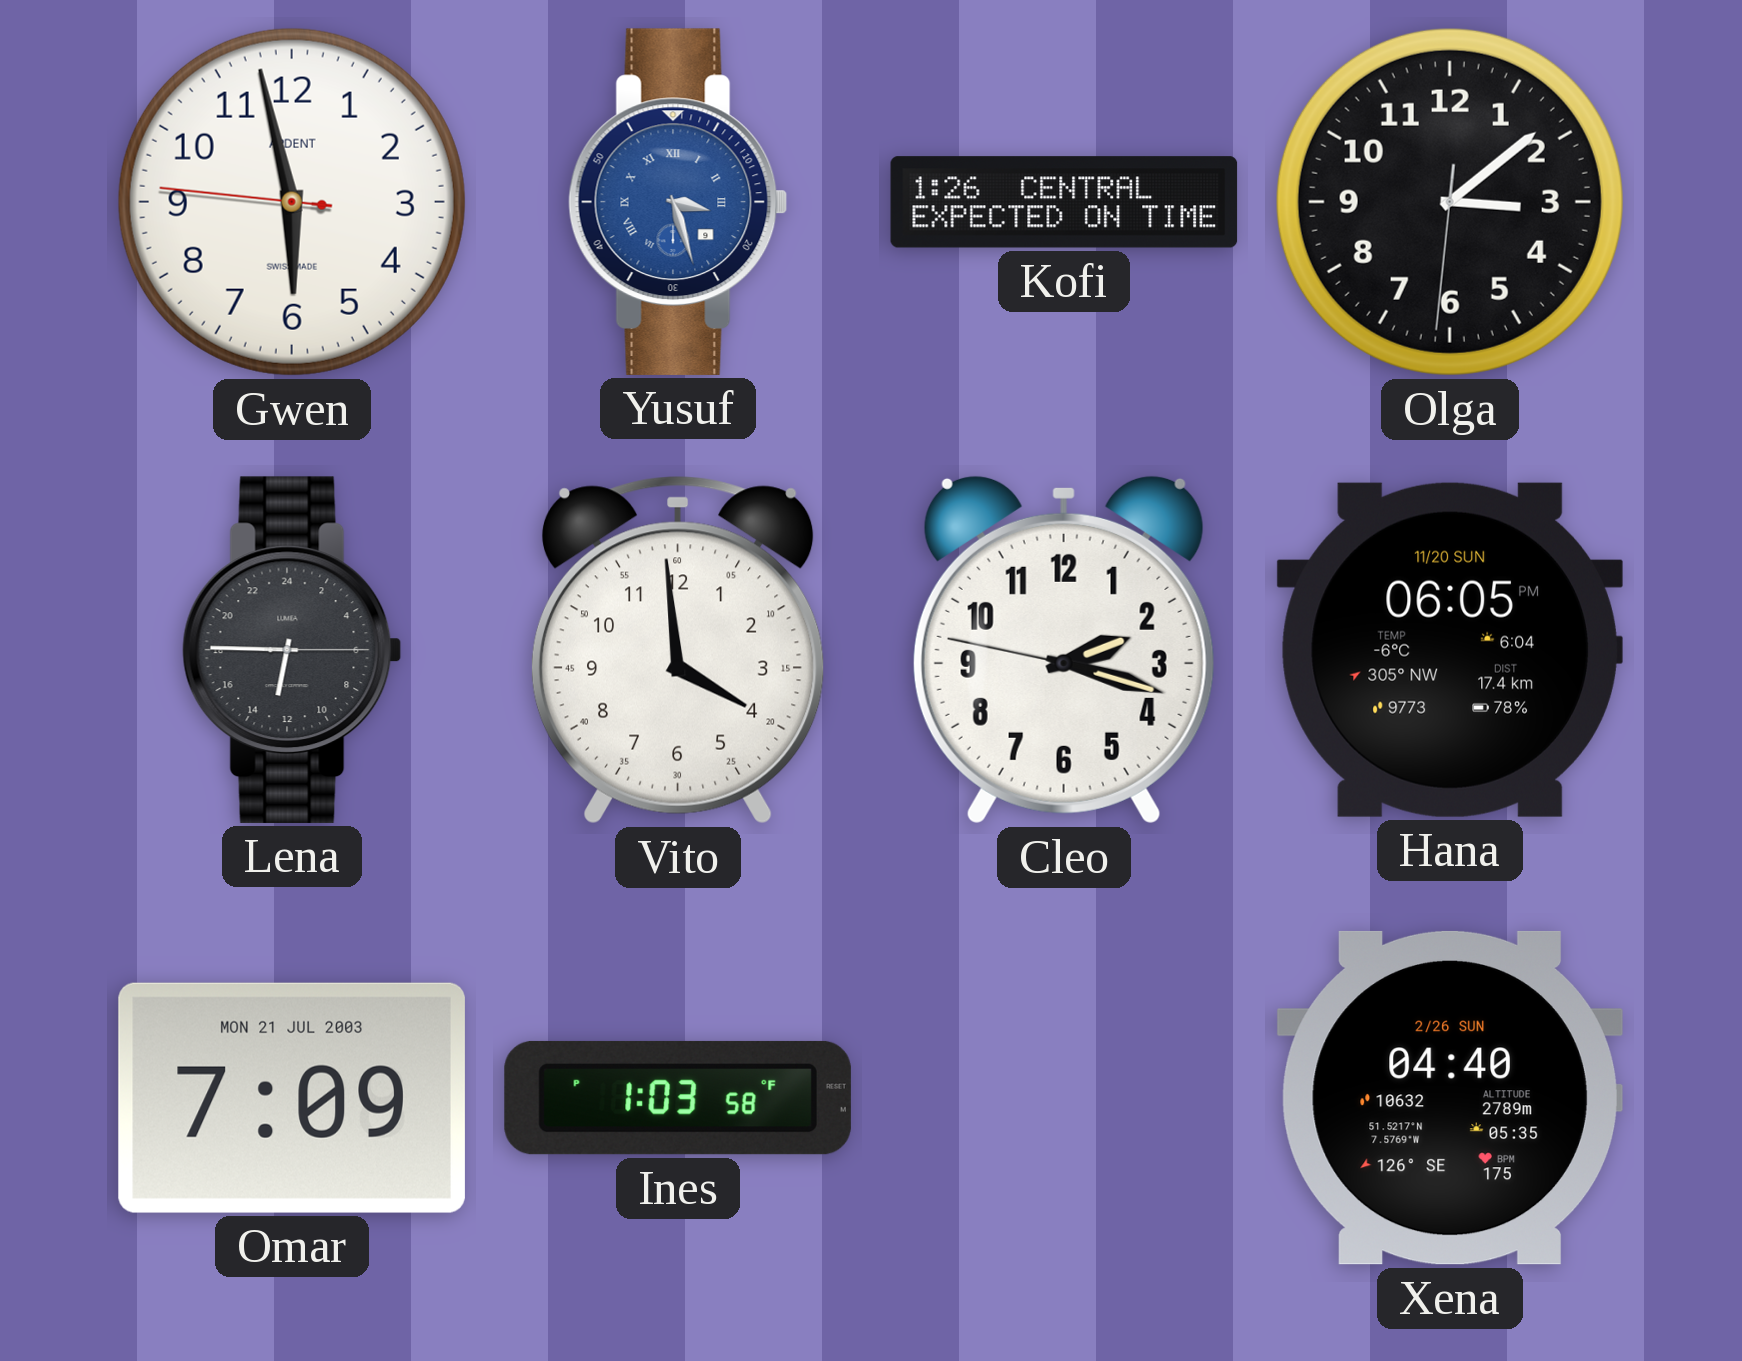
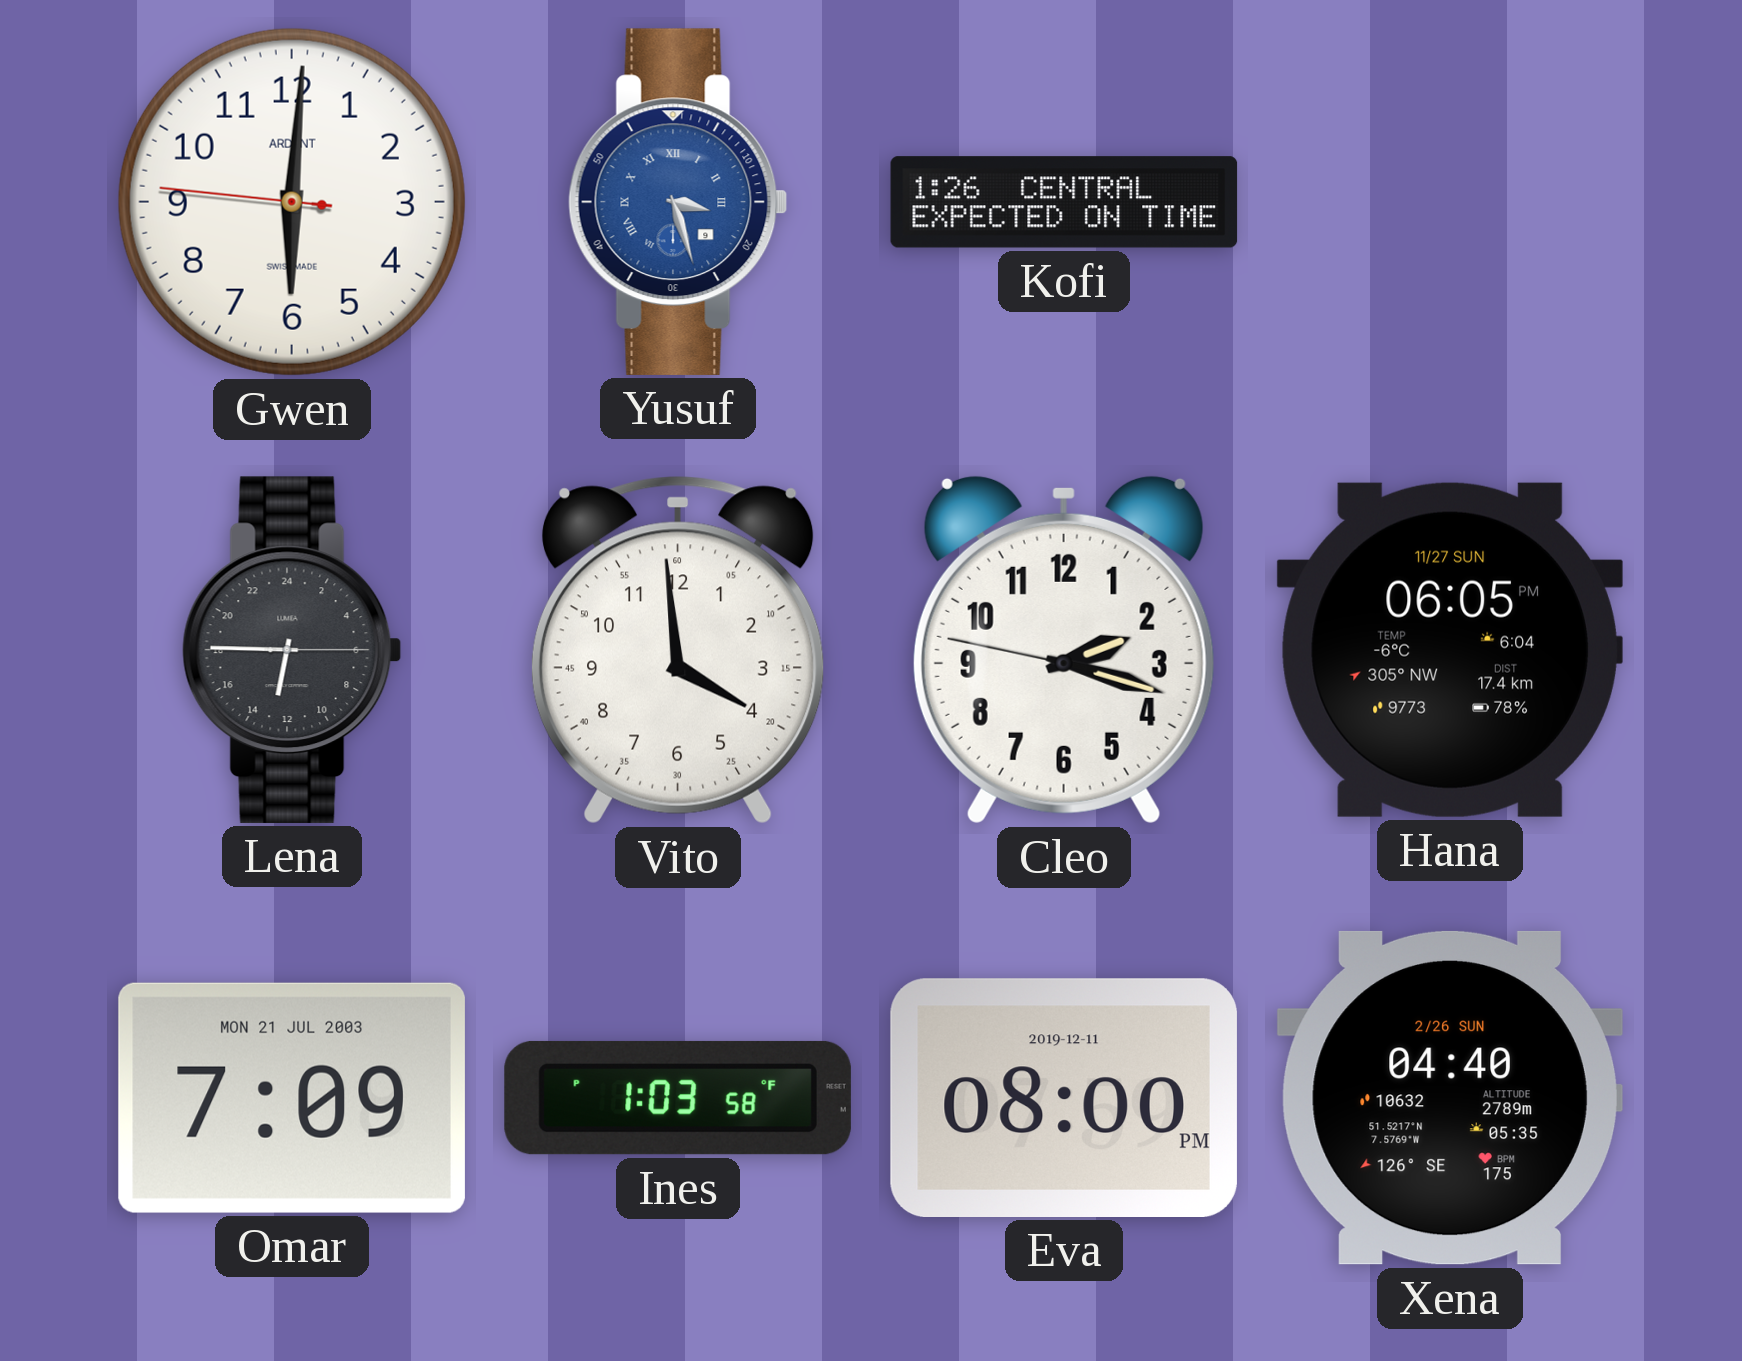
Gwen: 5:57 -> 6:00 (292, 202)
Olga: 3:08 -> none (1450, 202)
Hana date: 11/20 SUN -> 11/27 SUN (1450, 650)
Eva: none -> 08:00 (1064, 1098)
